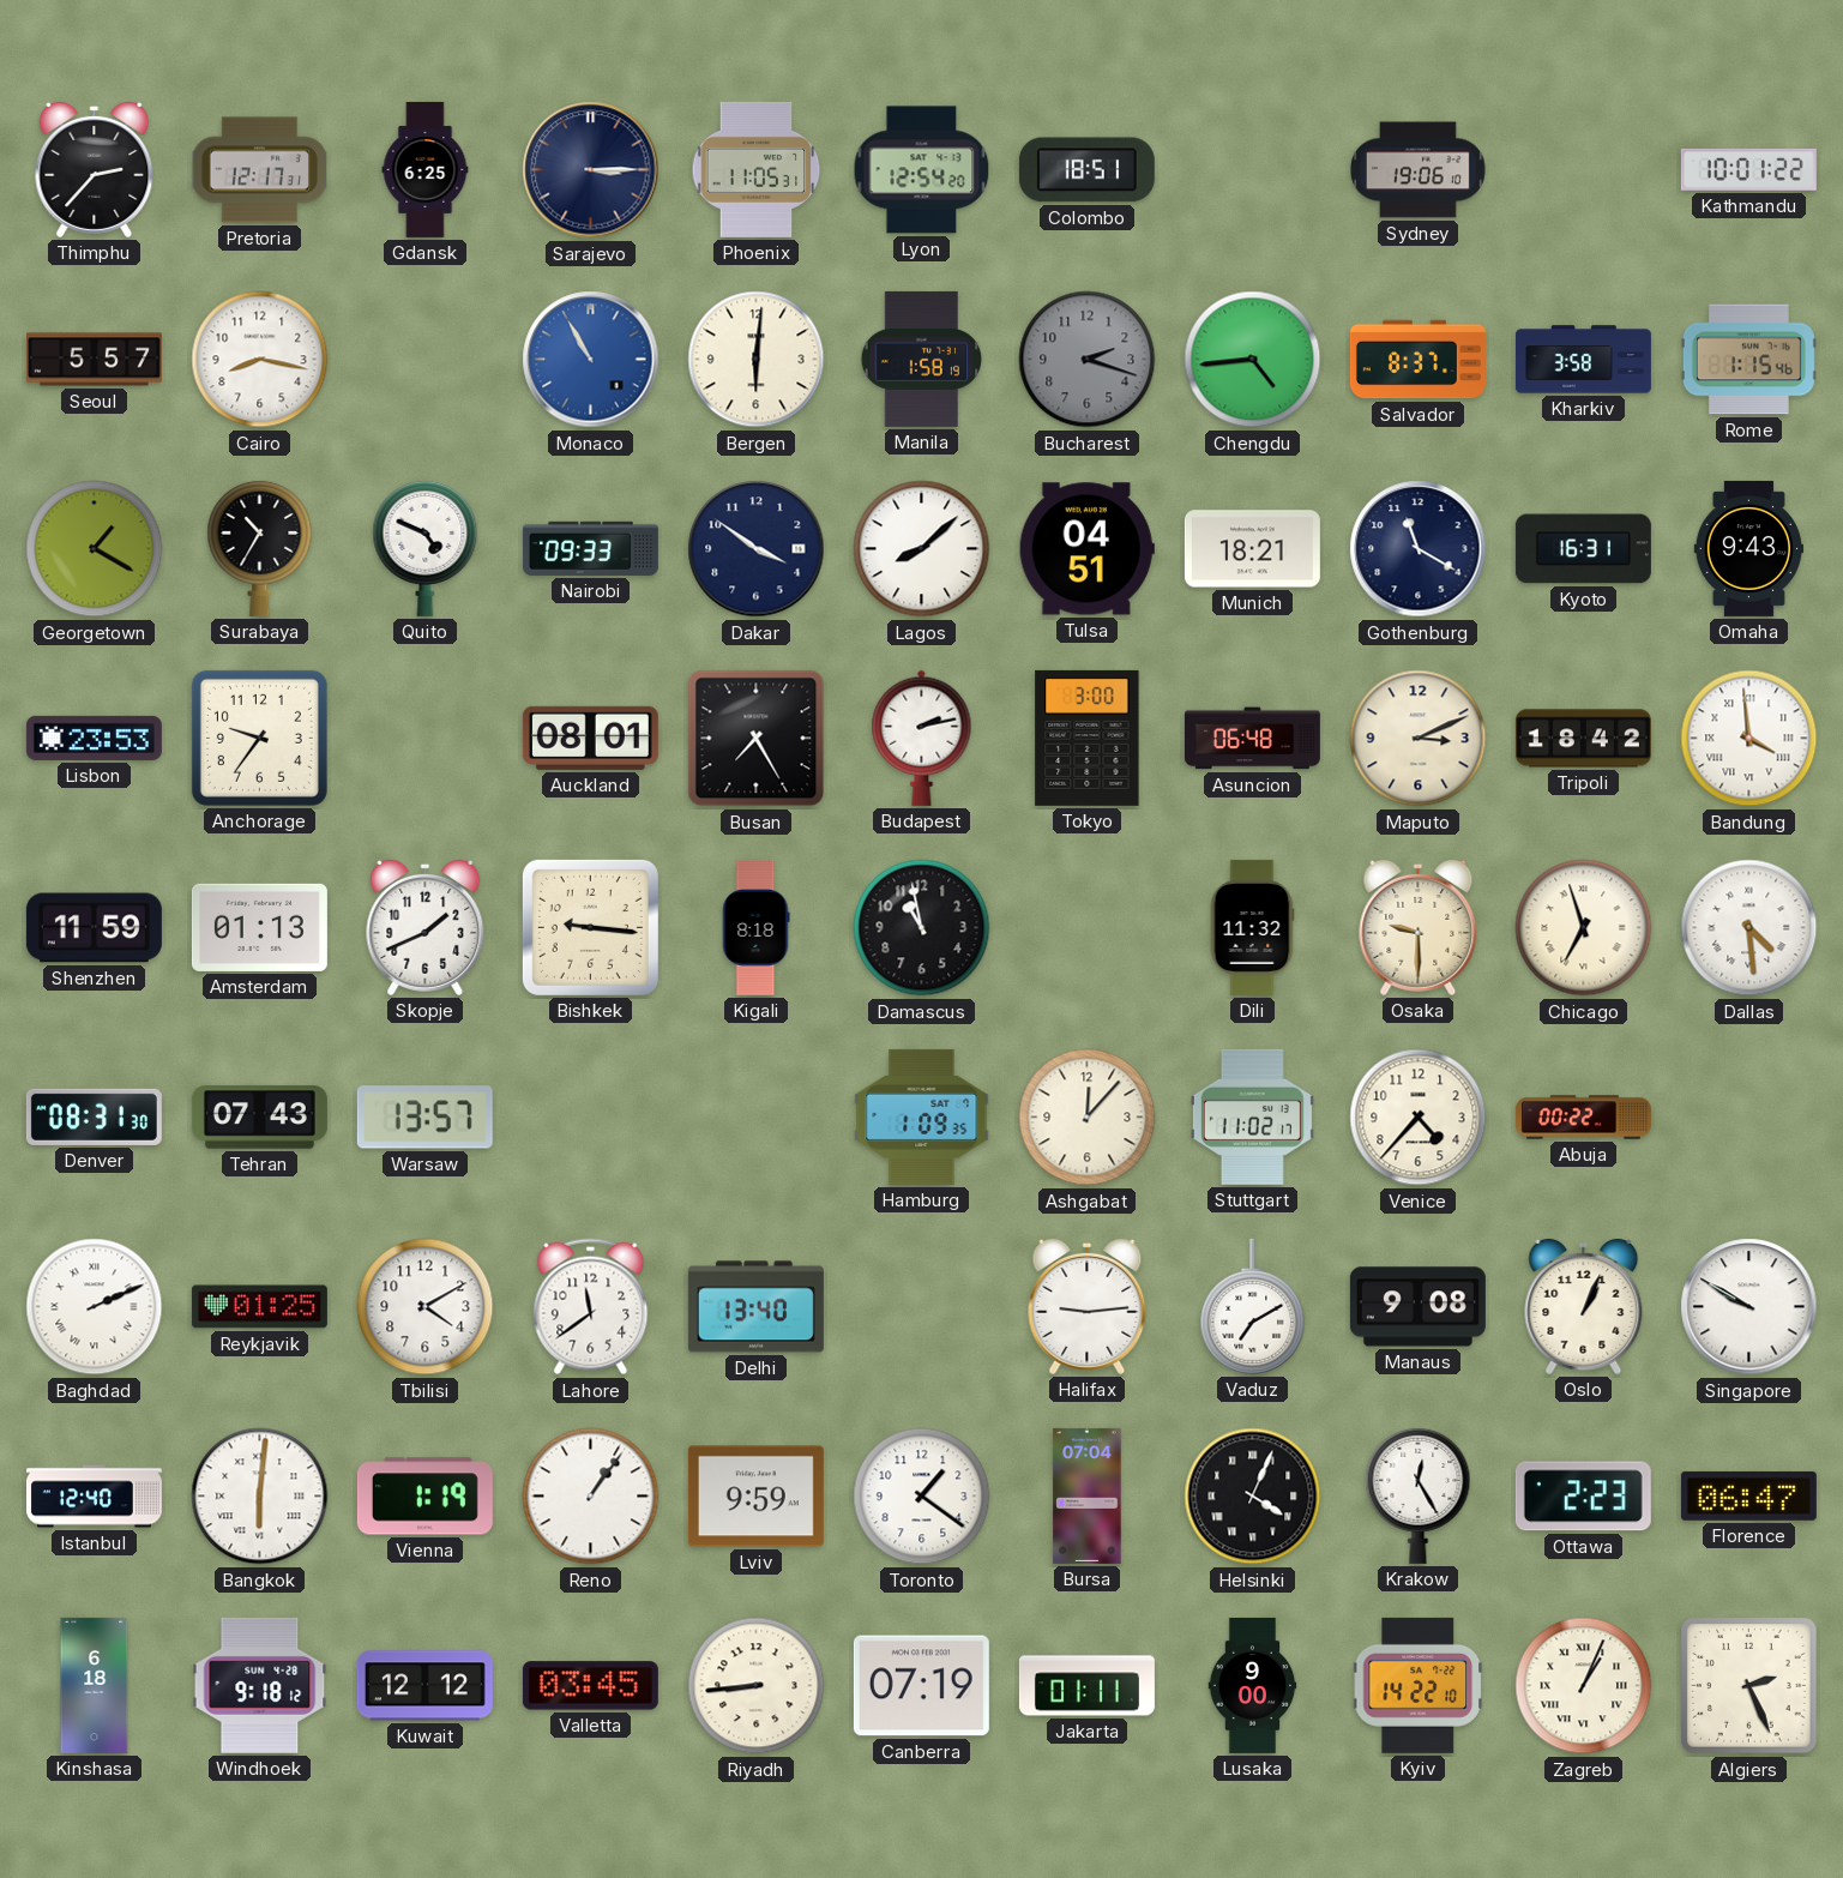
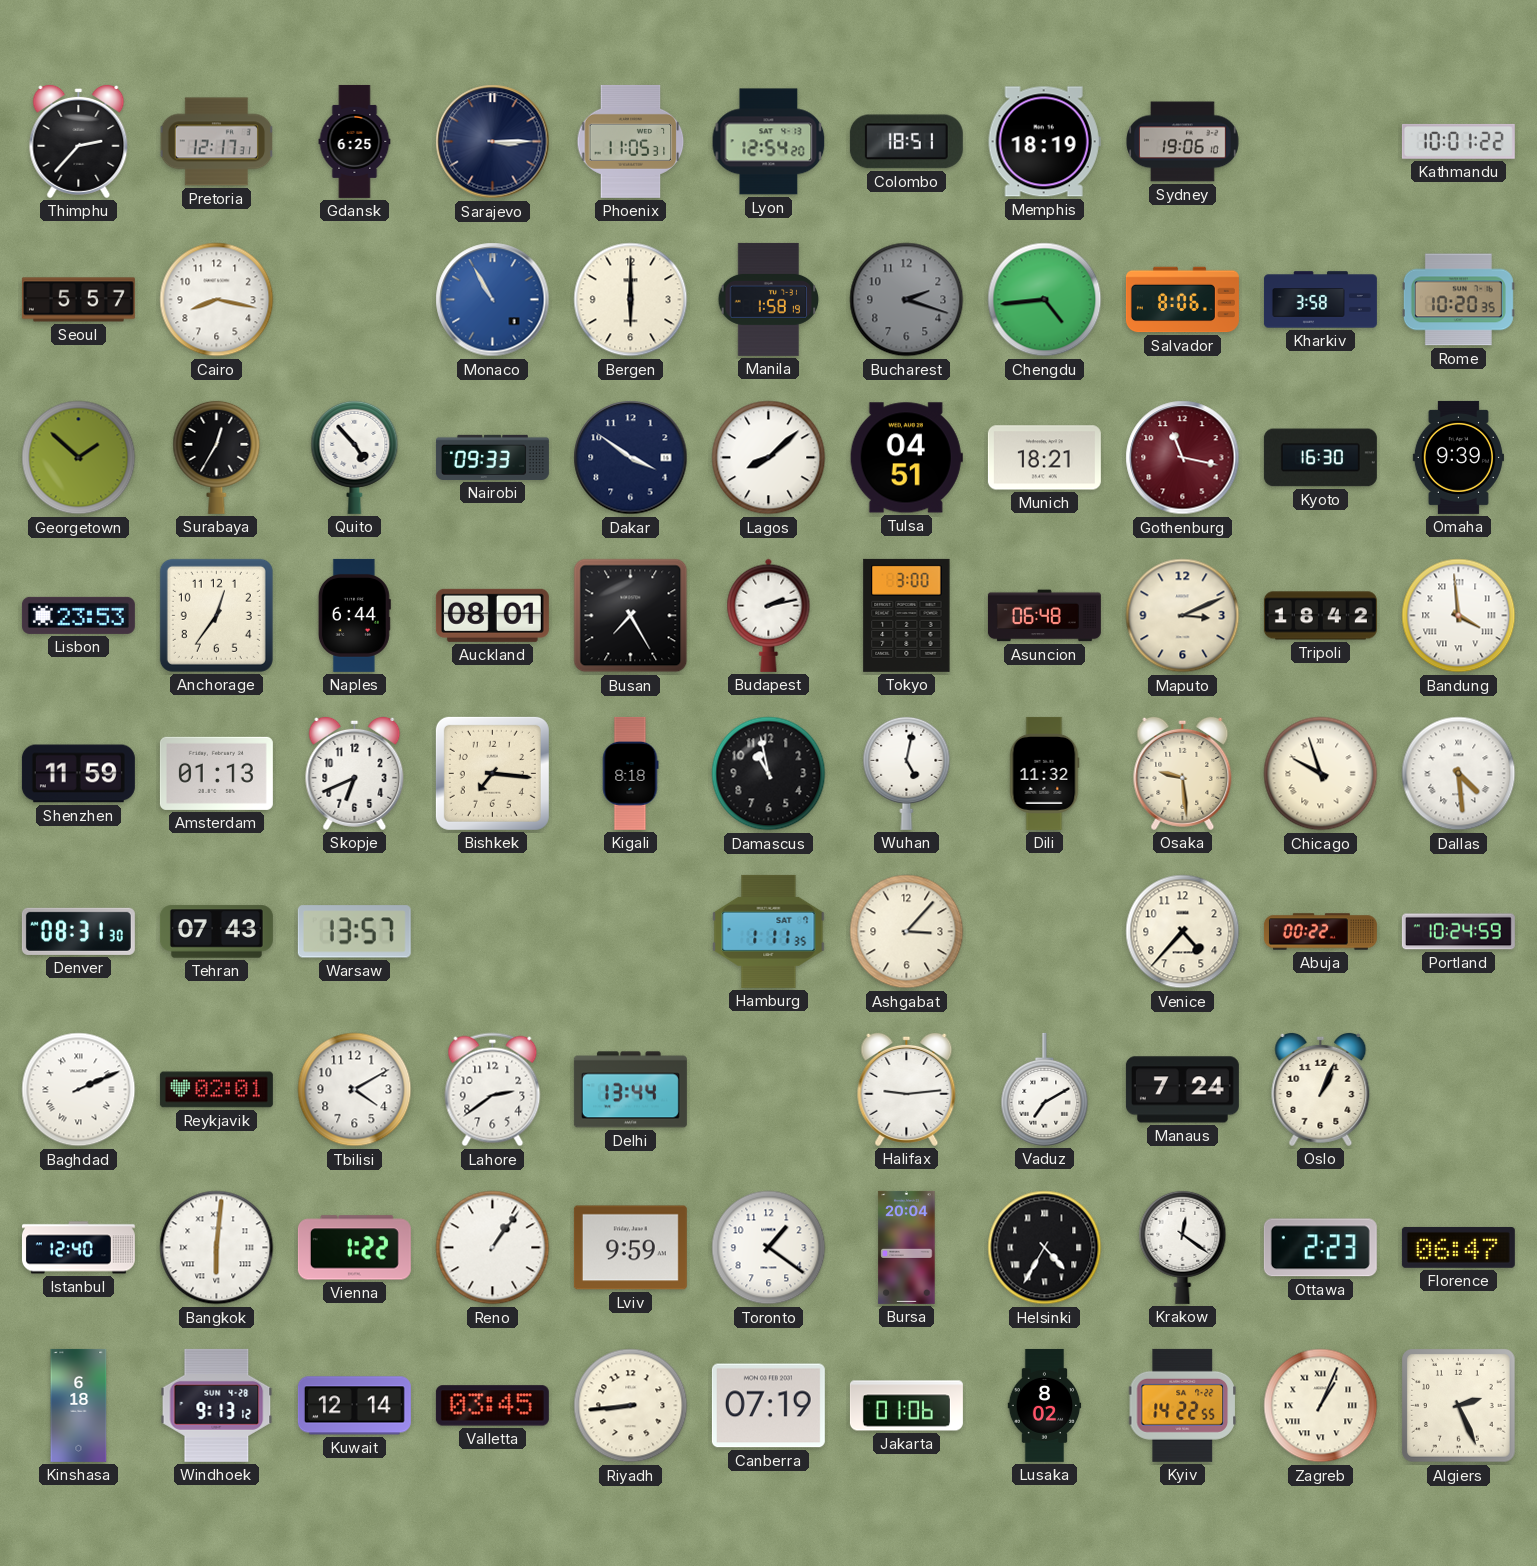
Memphis: none -> 18:19 (1044, 142)
Bergen: 6:01 -> 6:00 (631, 300)
Salvador: 8:37 -> 8:06 (1182, 300)
Rome: 1:15 -> 10:20 (1458, 300)
Georgetown: 1:20 -> 1:52 (79, 458)
Surabaya: 10:35 -> 12:35 (217, 457)
Quito: 4:49 -> 4:53 (355, 457)
Gothenburg: 11:20 -> 11:17 (1183, 458)
Gothenburg dial: navy -> burgundy (1183, 458)
Kyoto: 16:31 -> 16:30 (1320, 458)
Omaha: 9:43 -> 9:39 (1458, 457)
Anchorage: 9:36 -> 12:36 (216, 615)
Naples: none -> 6:44 (354, 615)
Skopje: 1:41 -> 6:41 (355, 773)
Bishkek: 9:16 -> 7:16 (492, 773)
Wuhan: none -> 5:02 (907, 773)
Osaka: 9:30 -> 9:29 (1183, 773)
Chicago: 6:57 -> 9:57 (1321, 774)
Hamburg: 1:09 -> 1:11 (769, 931)
Ashgabat: 12:07 -> 3:07 (907, 932)
Stuttgart: 11:02 -> none (1252, 1116)
Portland: none -> 10:24 (1458, 932)
Reykjavik: 01:25 -> 02:01 (216, 1090)
Lahore: 11:39 -> 2:39 (493, 1090)
Delhi: 13:40 -> 13:44 (630, 1090)
Manaus: 9:08 -> 7:24 (1182, 1090)
Singapore: 9:50 -> none (1749, 1307)
Vienna: 1:19 -> 1:22 (354, 1248)
Bursa: 07:04 -> 20:04 (907, 1247)
Helsinki: 4:04 -> 4:35 (1045, 1248)
Krakow: 12:25 -> 12:21 (1183, 1247)
Windhoek: 9:18 -> 9:13 (217, 1405)
Kuwait: 12:12 -> 12:14 (354, 1406)
Jakarta: 01:11 -> 01:06 (906, 1406)
Lusaka: 9:00 -> 8:02 (1045, 1405)
Kyiv: 14:22:10 -> 14:22:55 (1182, 1405)
